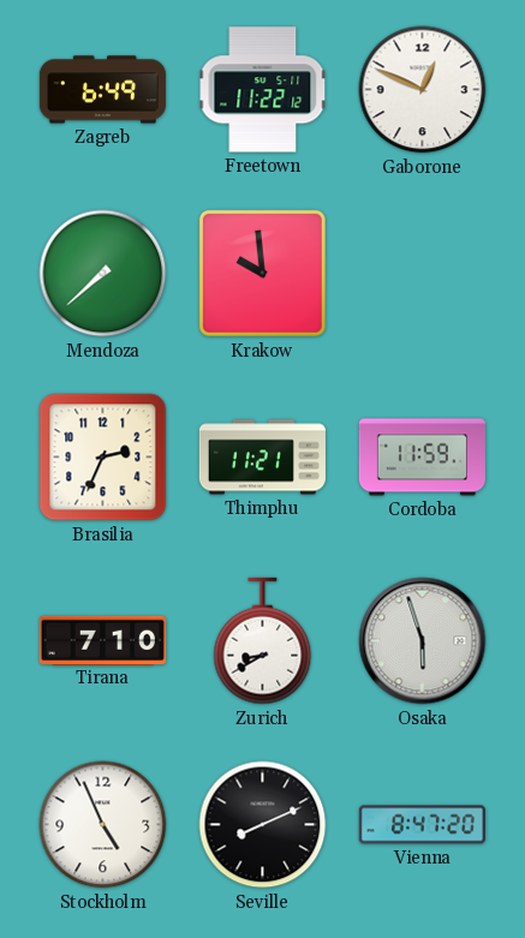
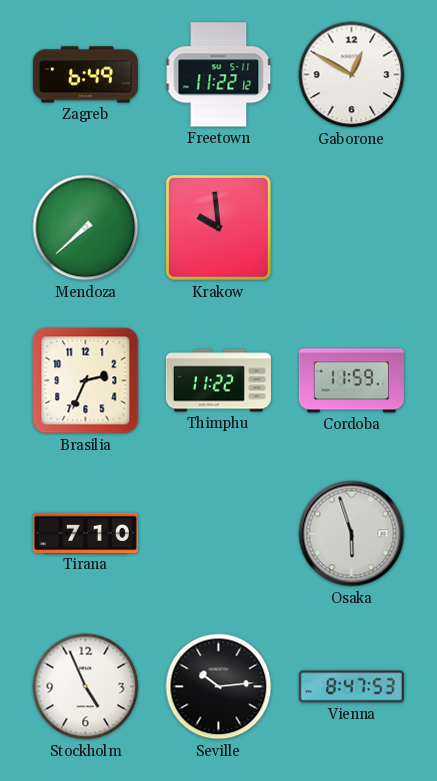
Gaborone: 12:49 -> 12:50 (352, 75)
Thimphu: 11:21 -> 11:22 (218, 381)
Zurich: 8:40 -> none (263, 641)
Seville: 8:11 -> 10:14 (219, 687)
Vienna: 8:47:20 -> 8:47:53 (351, 687)
